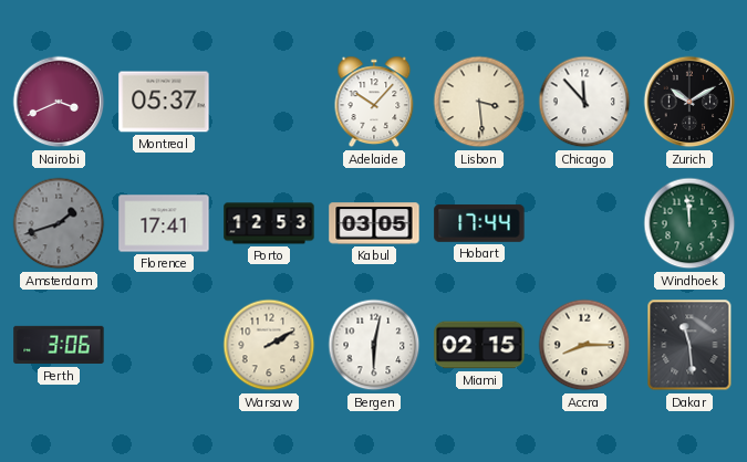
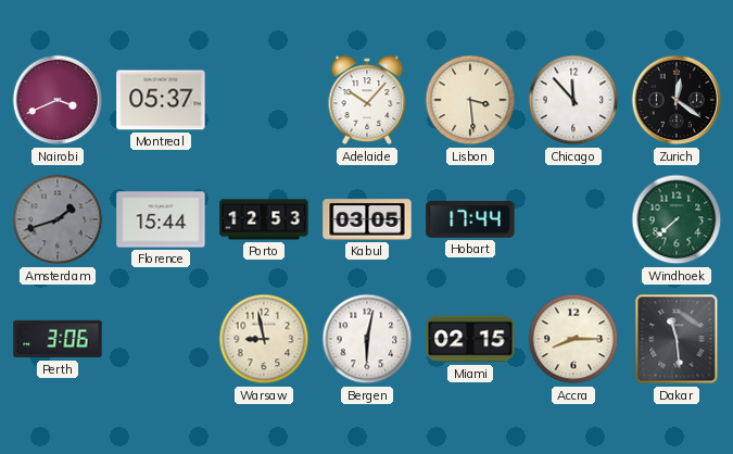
Zurich: 10:10 -> 12:21 (677, 100)
Florence: 17:41 -> 15:44 (161, 219)
Windhoek: 11:59 -> 7:38 (677, 219)
Warsaw: 2:10 -> 8:58 (264, 339)
